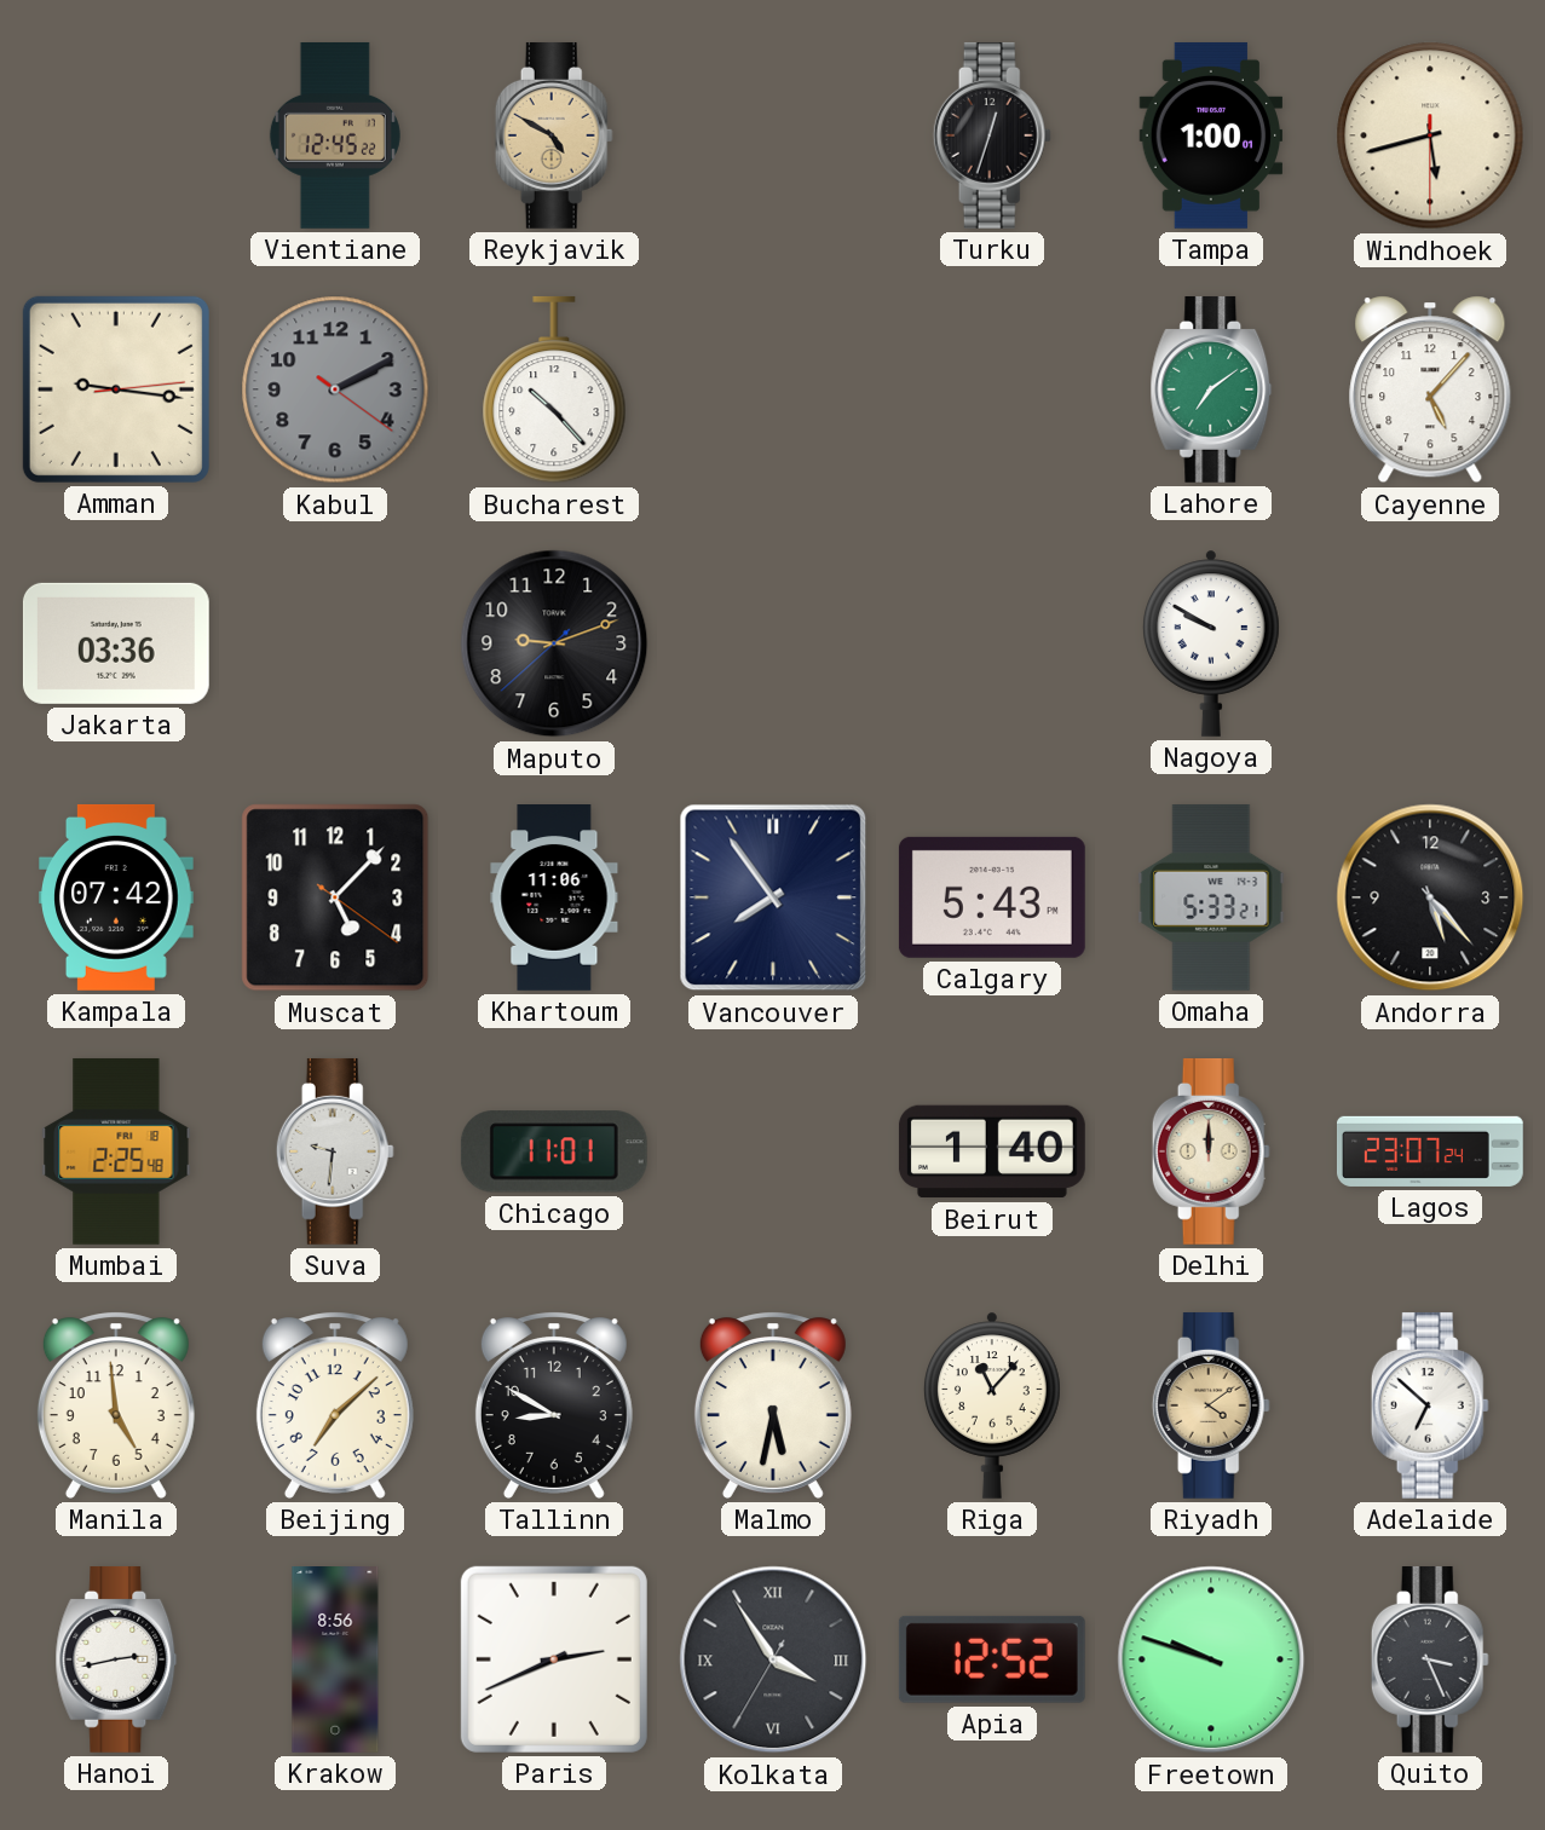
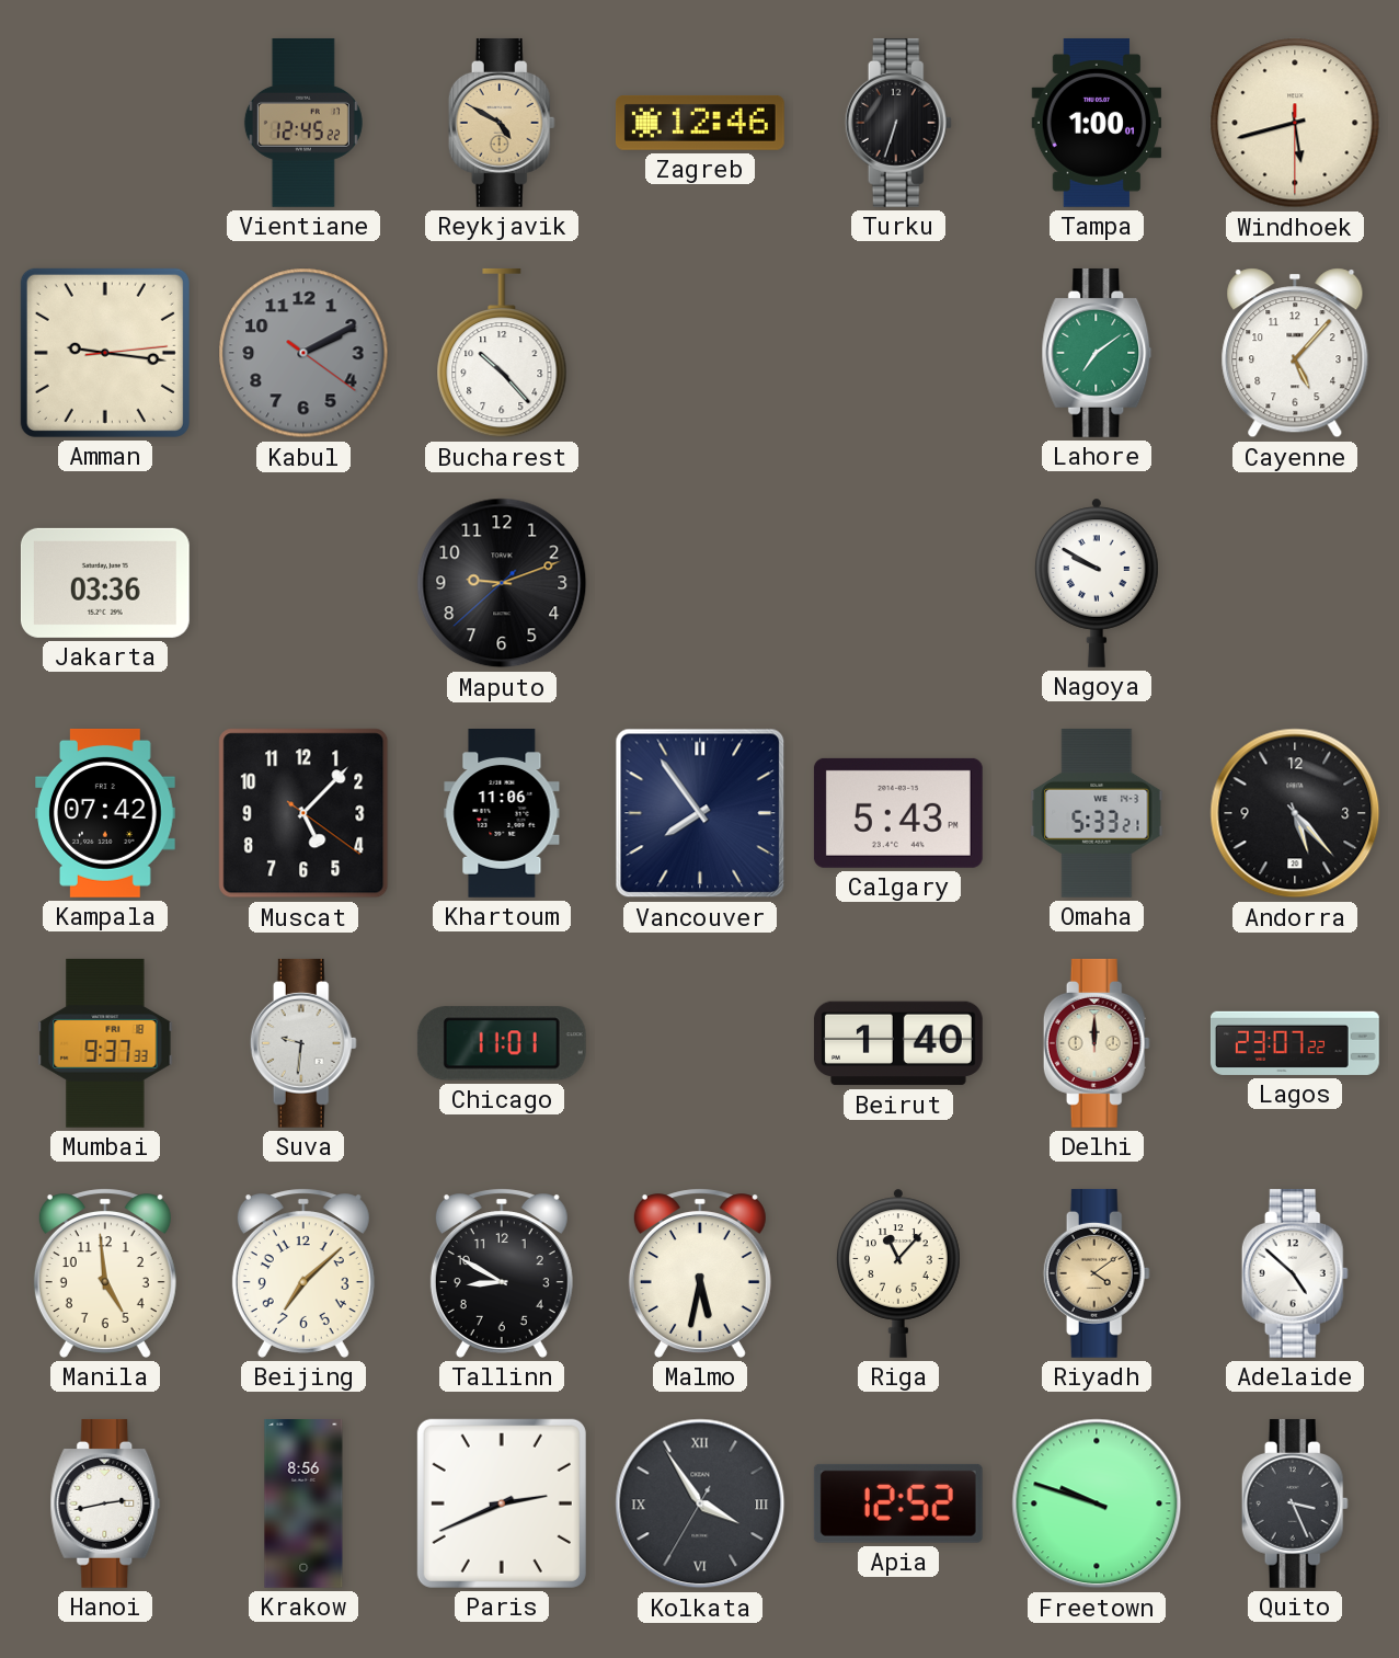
Zagreb: none -> 12:46 (700, 123)
Turku: 12:33 -> 6:33 (898, 123)
Mumbai: 2:25 -> 9:37 (105, 1043)
Lagos: 23:07:24 -> 23:07:22 (1295, 1043)
Adelaide: 6:52 -> 4:52 (1295, 1273)
